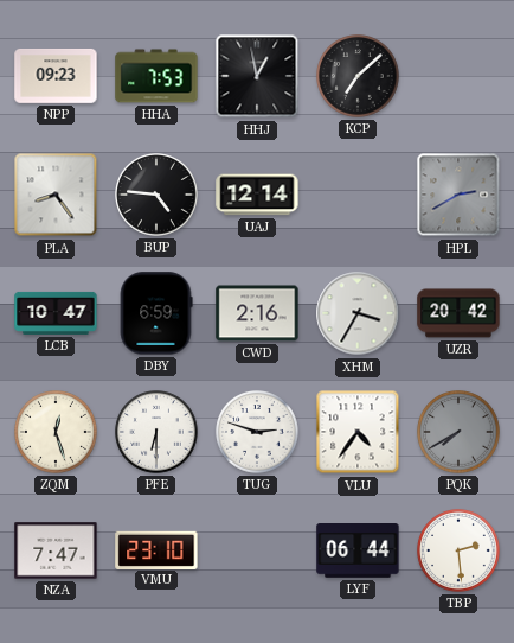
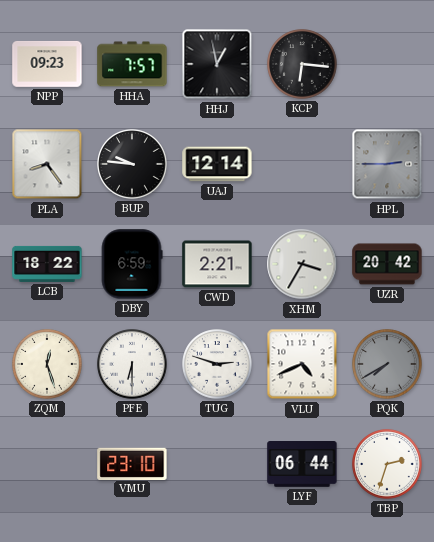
HHA: 7:53 -> 7:57 (132, 64)
KCP: 7:08 -> 6:16 (302, 64)
BUP: 4:46 -> 9:46 (132, 164)
HPL: 2:40 -> 2:45 (387, 164)
LCB: 10:47 -> 18:22 (47, 264)
CWD: 2:16 -> 2:21 (217, 264)
VLU: 4:36 -> 4:41 (302, 364)
NZA: 7:47 -> none (56, 550)
TBP: 2:29 -> 2:33 (387, 464)
